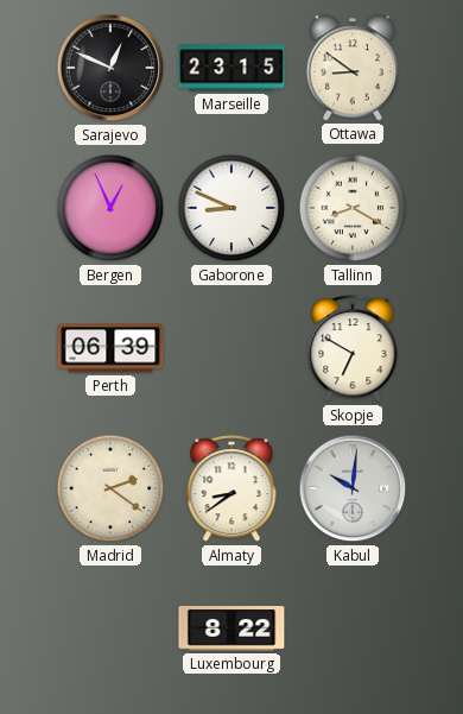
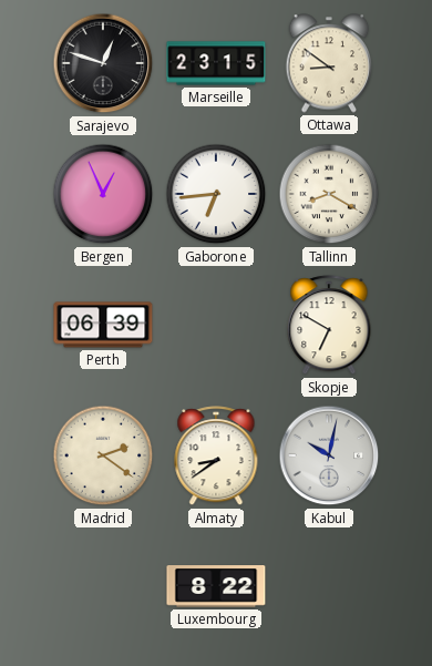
Sarajevo: 12:49 -> 12:48 (103, 63)
Gaborone: 8:49 -> 6:44 (216, 194)
Kabul: 10:01 -> 10:02 (329, 455)
